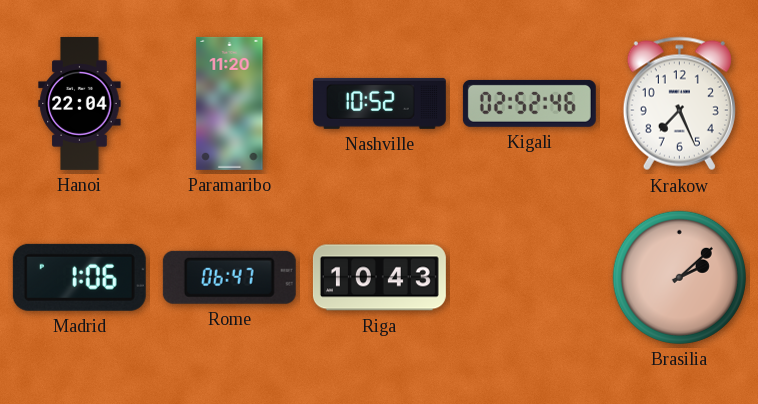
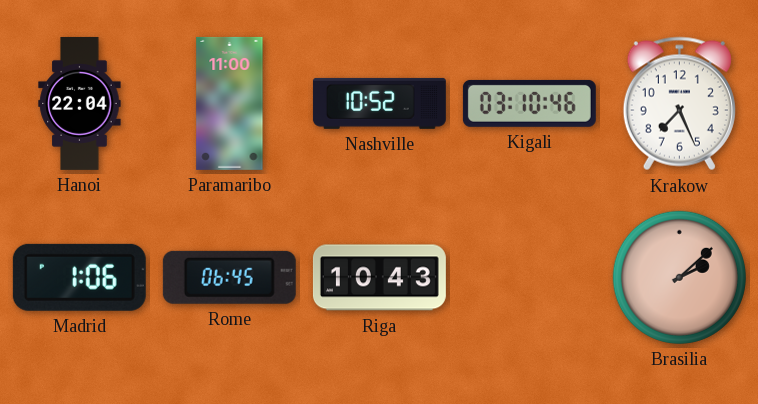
Paramaribo: 11:20 -> 11:00 (230, 103)
Kigali: 02:52 -> 03:10 (529, 103)
Rome: 06:47 -> 06:45 (229, 277)
